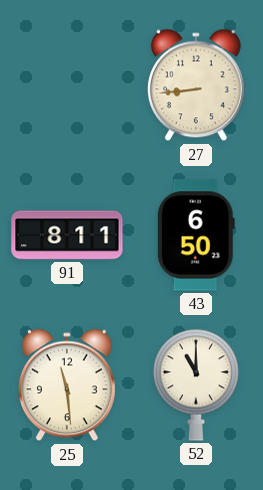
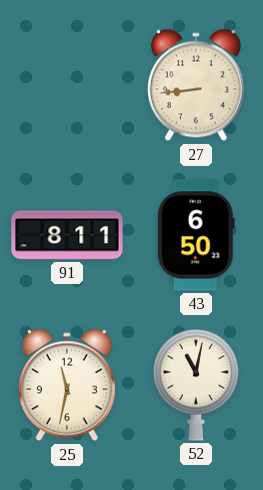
25: 11:29 -> 11:32 (67, 385)
52: 11:00 -> 11:02 (196, 385)
